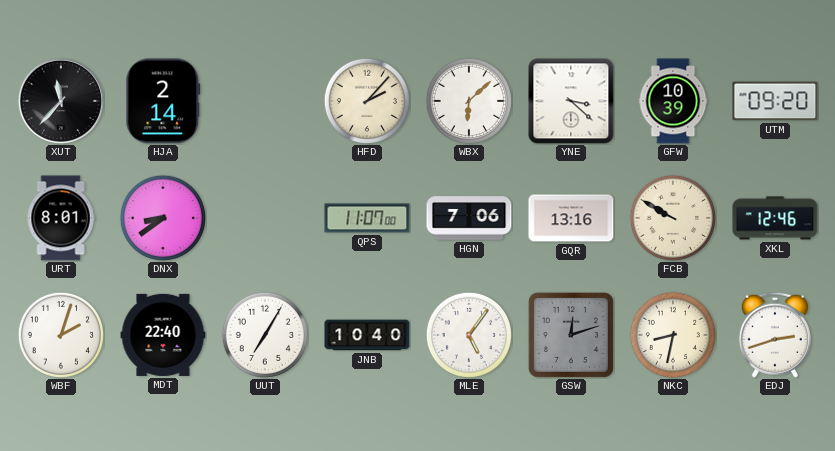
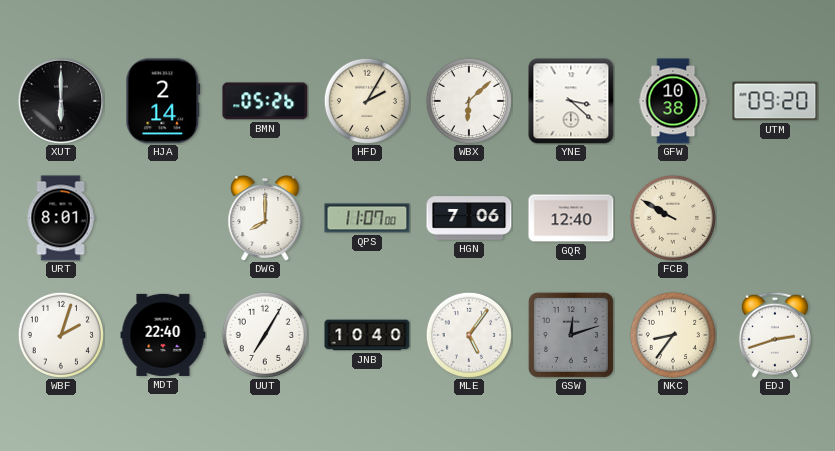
XUT: 11:37 -> 6:00 (61, 101)
BMN: none -> 05:26 (265, 101)
HFD: 2:07 -> 2:05 (367, 101)
GFW: 10:39 -> 10:38 (673, 101)
DNX: 8:39 -> none (163, 218)
DWG: none -> 8:00 (265, 219)
GQR: 13:16 -> 12:40 (571, 218)
XKL: 12:46 -> none (775, 218)
NKC: 8:32 -> 8:36 (673, 335)
